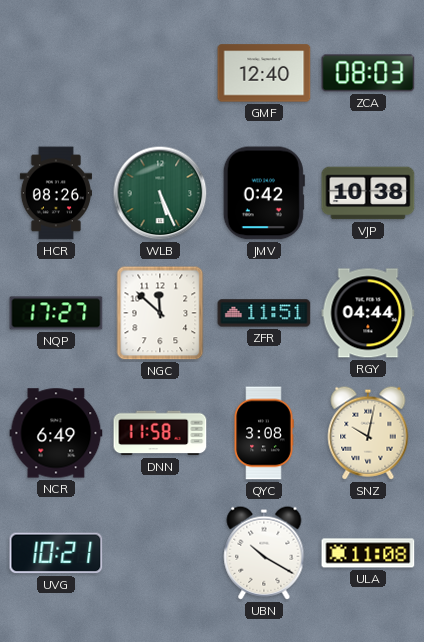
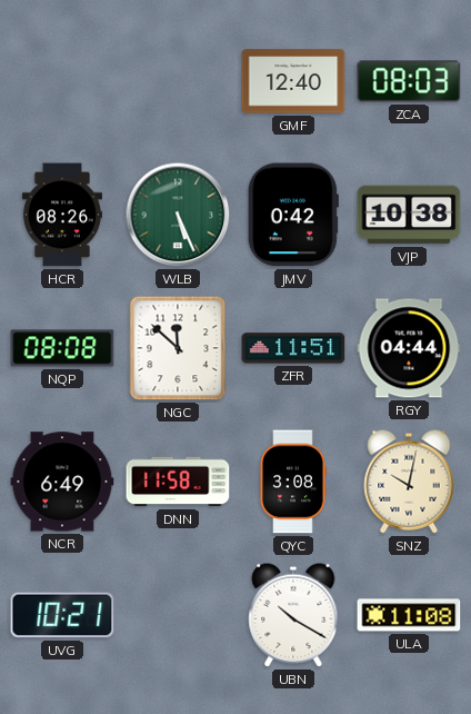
NQP: 17:27 -> 08:08 (62, 348)
